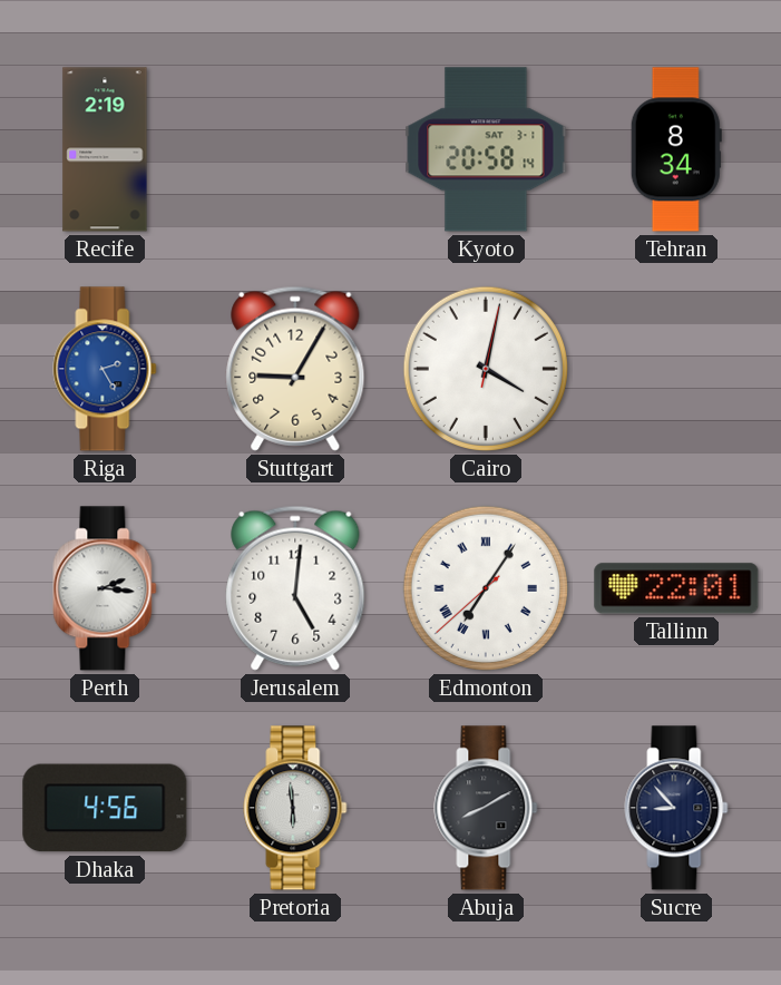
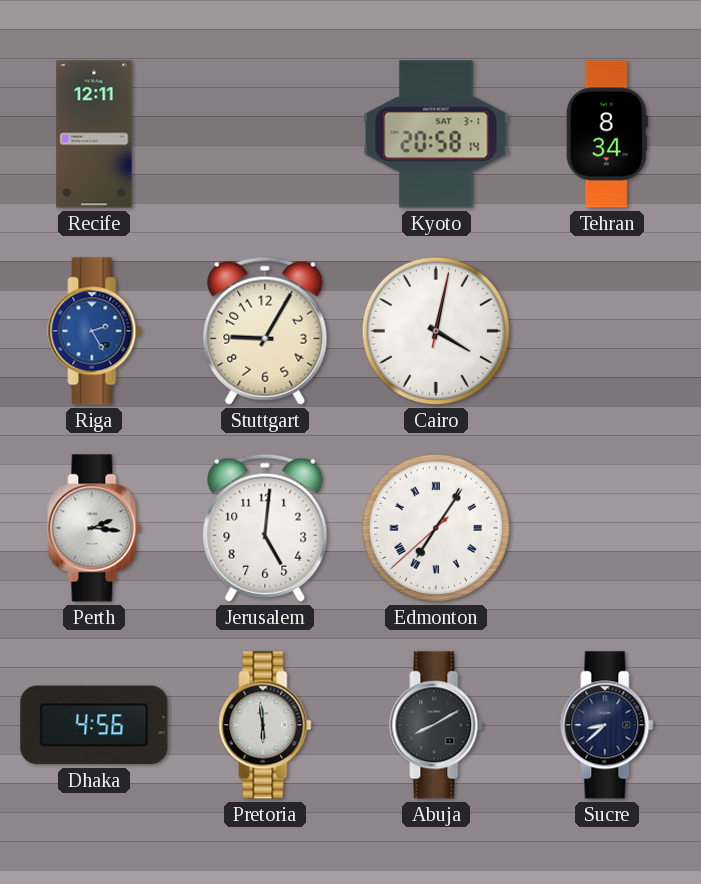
Recife: 2:19 -> 12:11 (94, 134)
Tallinn: 22:01 -> none (676, 588)
Sucre: 8:53 -> 8:38 (607, 725)
